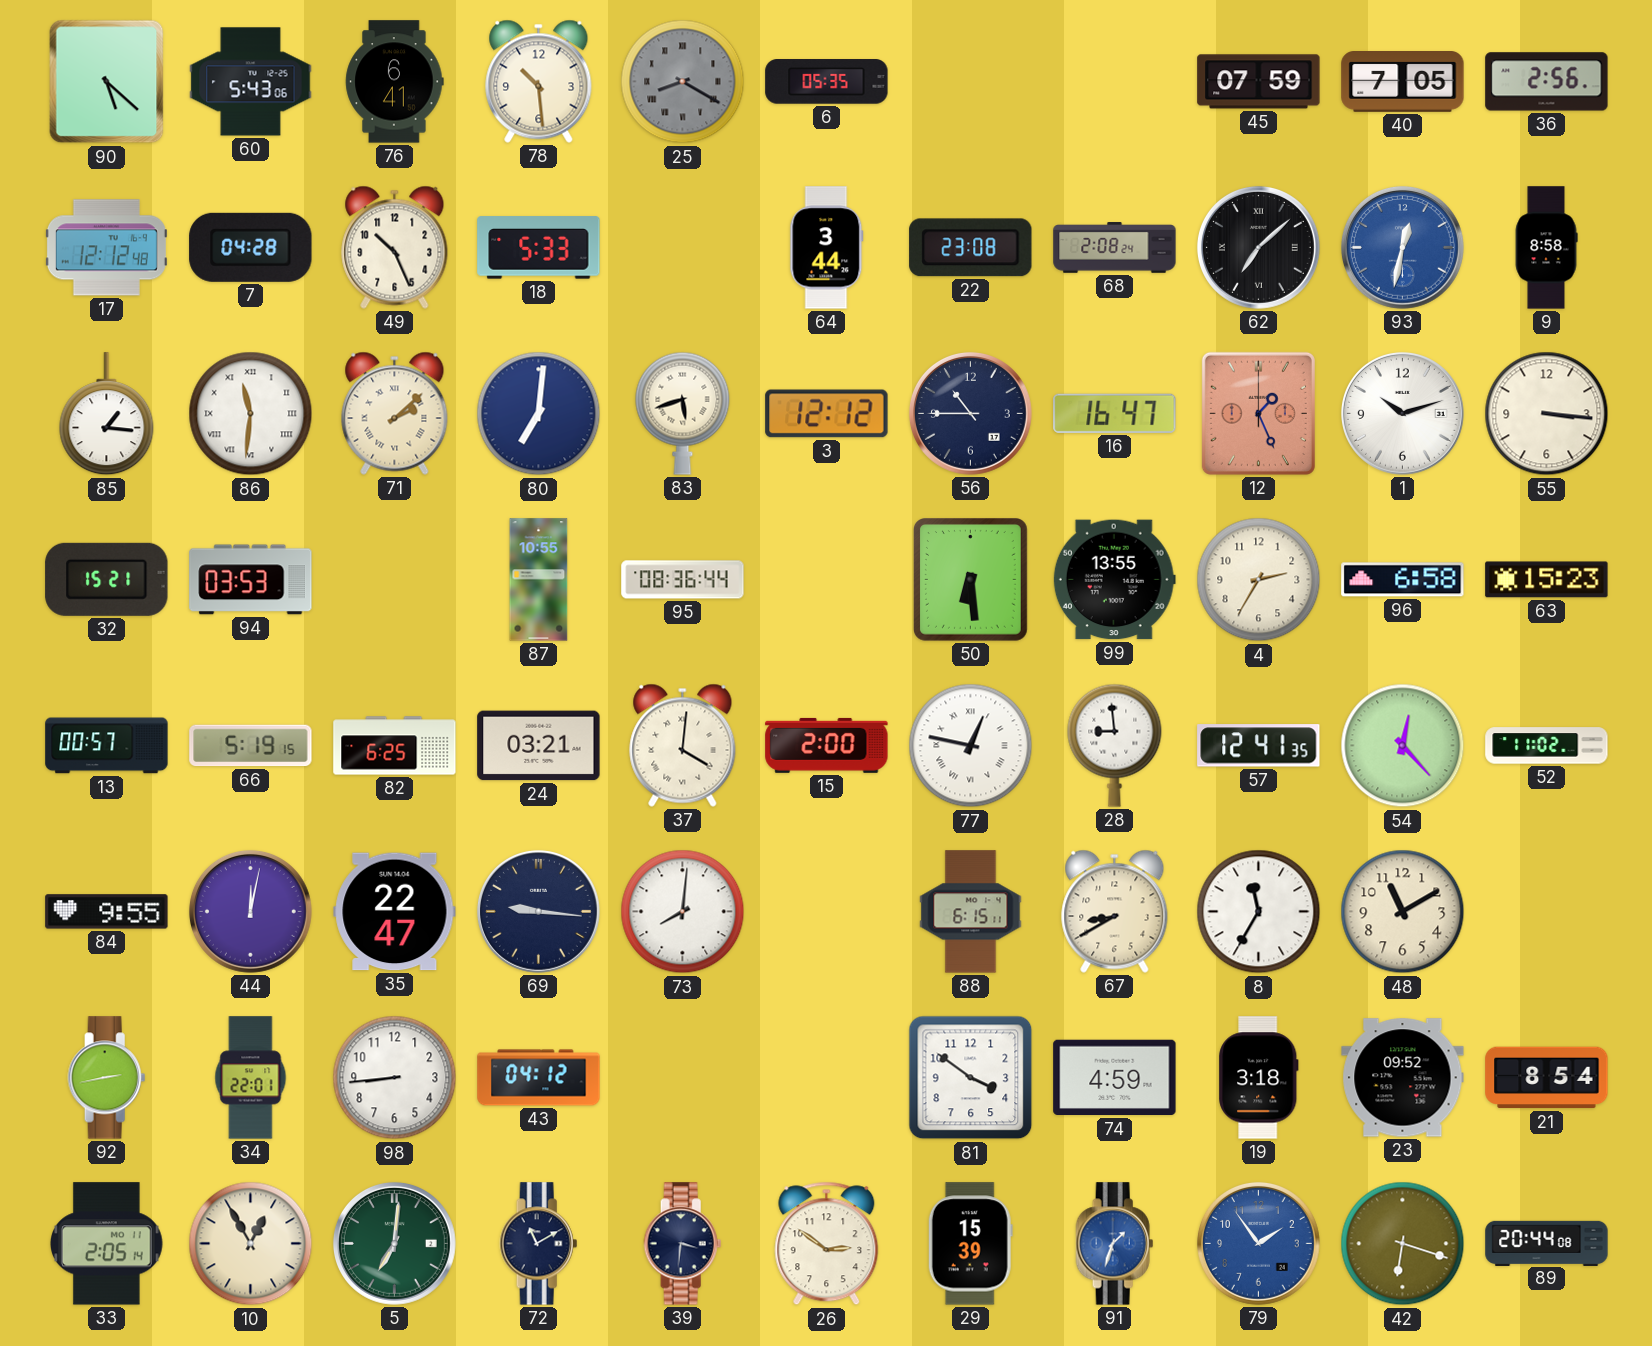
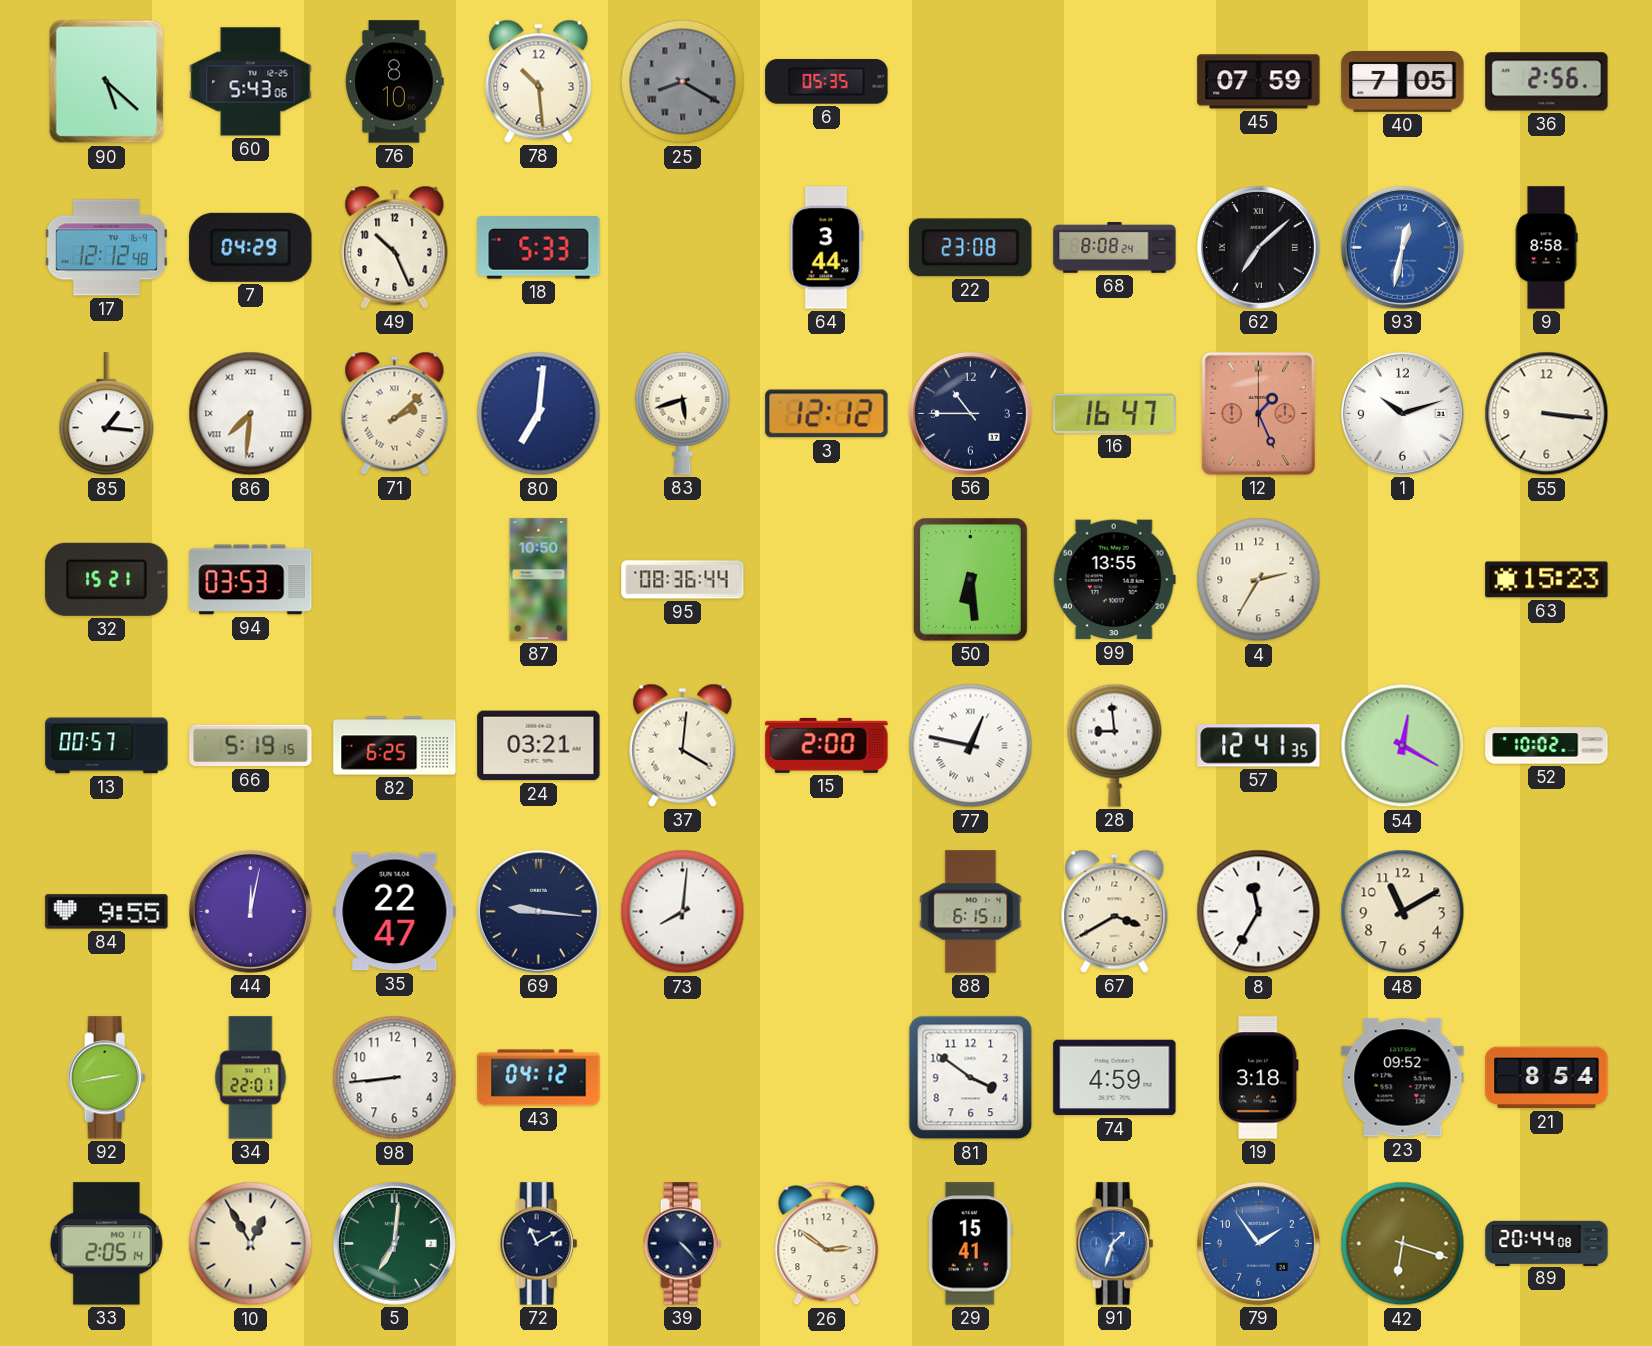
76: 6:41 -> 8:10 (395, 82)
7: 04:28 -> 04:29 (251, 247)
68: 2:08 -> 8:08 (1115, 248)
86: 11:31 -> 7:31 (251, 414)
87: 10:55 -> 10:50 (539, 580)
96: 6:58 -> none (1403, 580)
54: 12:23 -> 12:20 (1403, 746)
52: 11:02 -> 10:02 (1547, 746)
67: 8:40 -> 3:40 (1115, 911)
39: 3:31 -> 4:23 (683, 1244)
29: 15:39 -> 15:41 (970, 1244)
